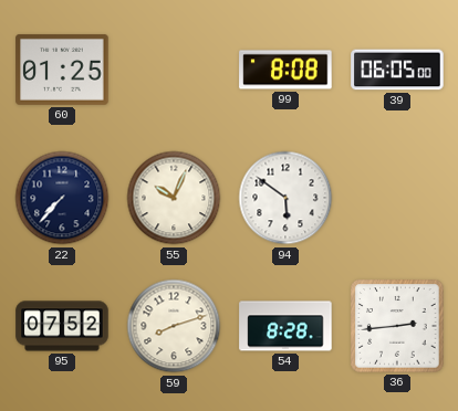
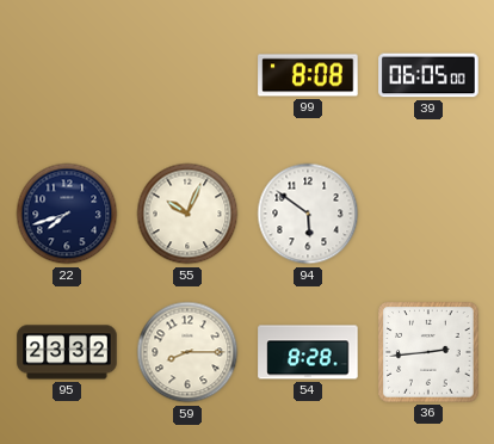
60: 01:25 -> none (62, 70)
22: 7:37 -> 7:42 (67, 214)
95: 07:52 -> 23:32 (67, 352)
59: 8:12 -> 8:15 (187, 352)
